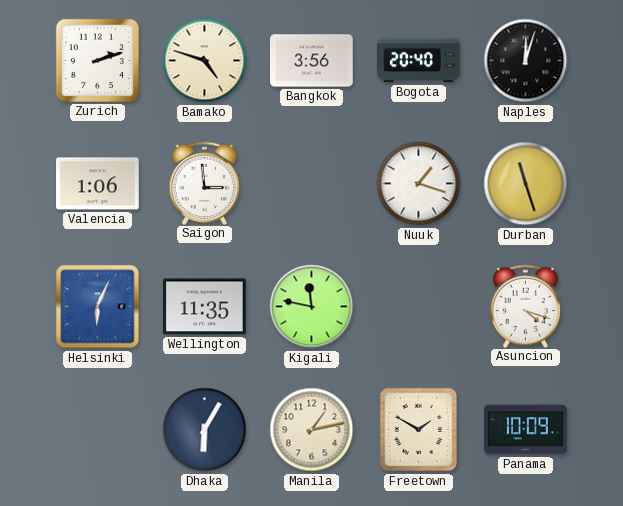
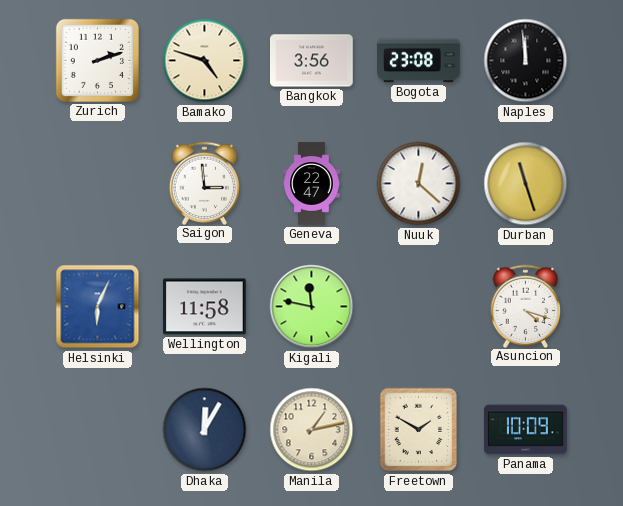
Bogota: 20:40 -> 23:08 (419, 61)
Naples: 12:03 -> 11:59 (526, 61)
Valencia: 1:06 -> none (98, 184)
Geneva: none -> 22:47 (312, 184)
Nuuk: 1:18 -> 12:22 (419, 184)
Wellington: 11:35 -> 11:58 (205, 307)
Dhaka: 6:05 -> 12:05 (205, 430)
